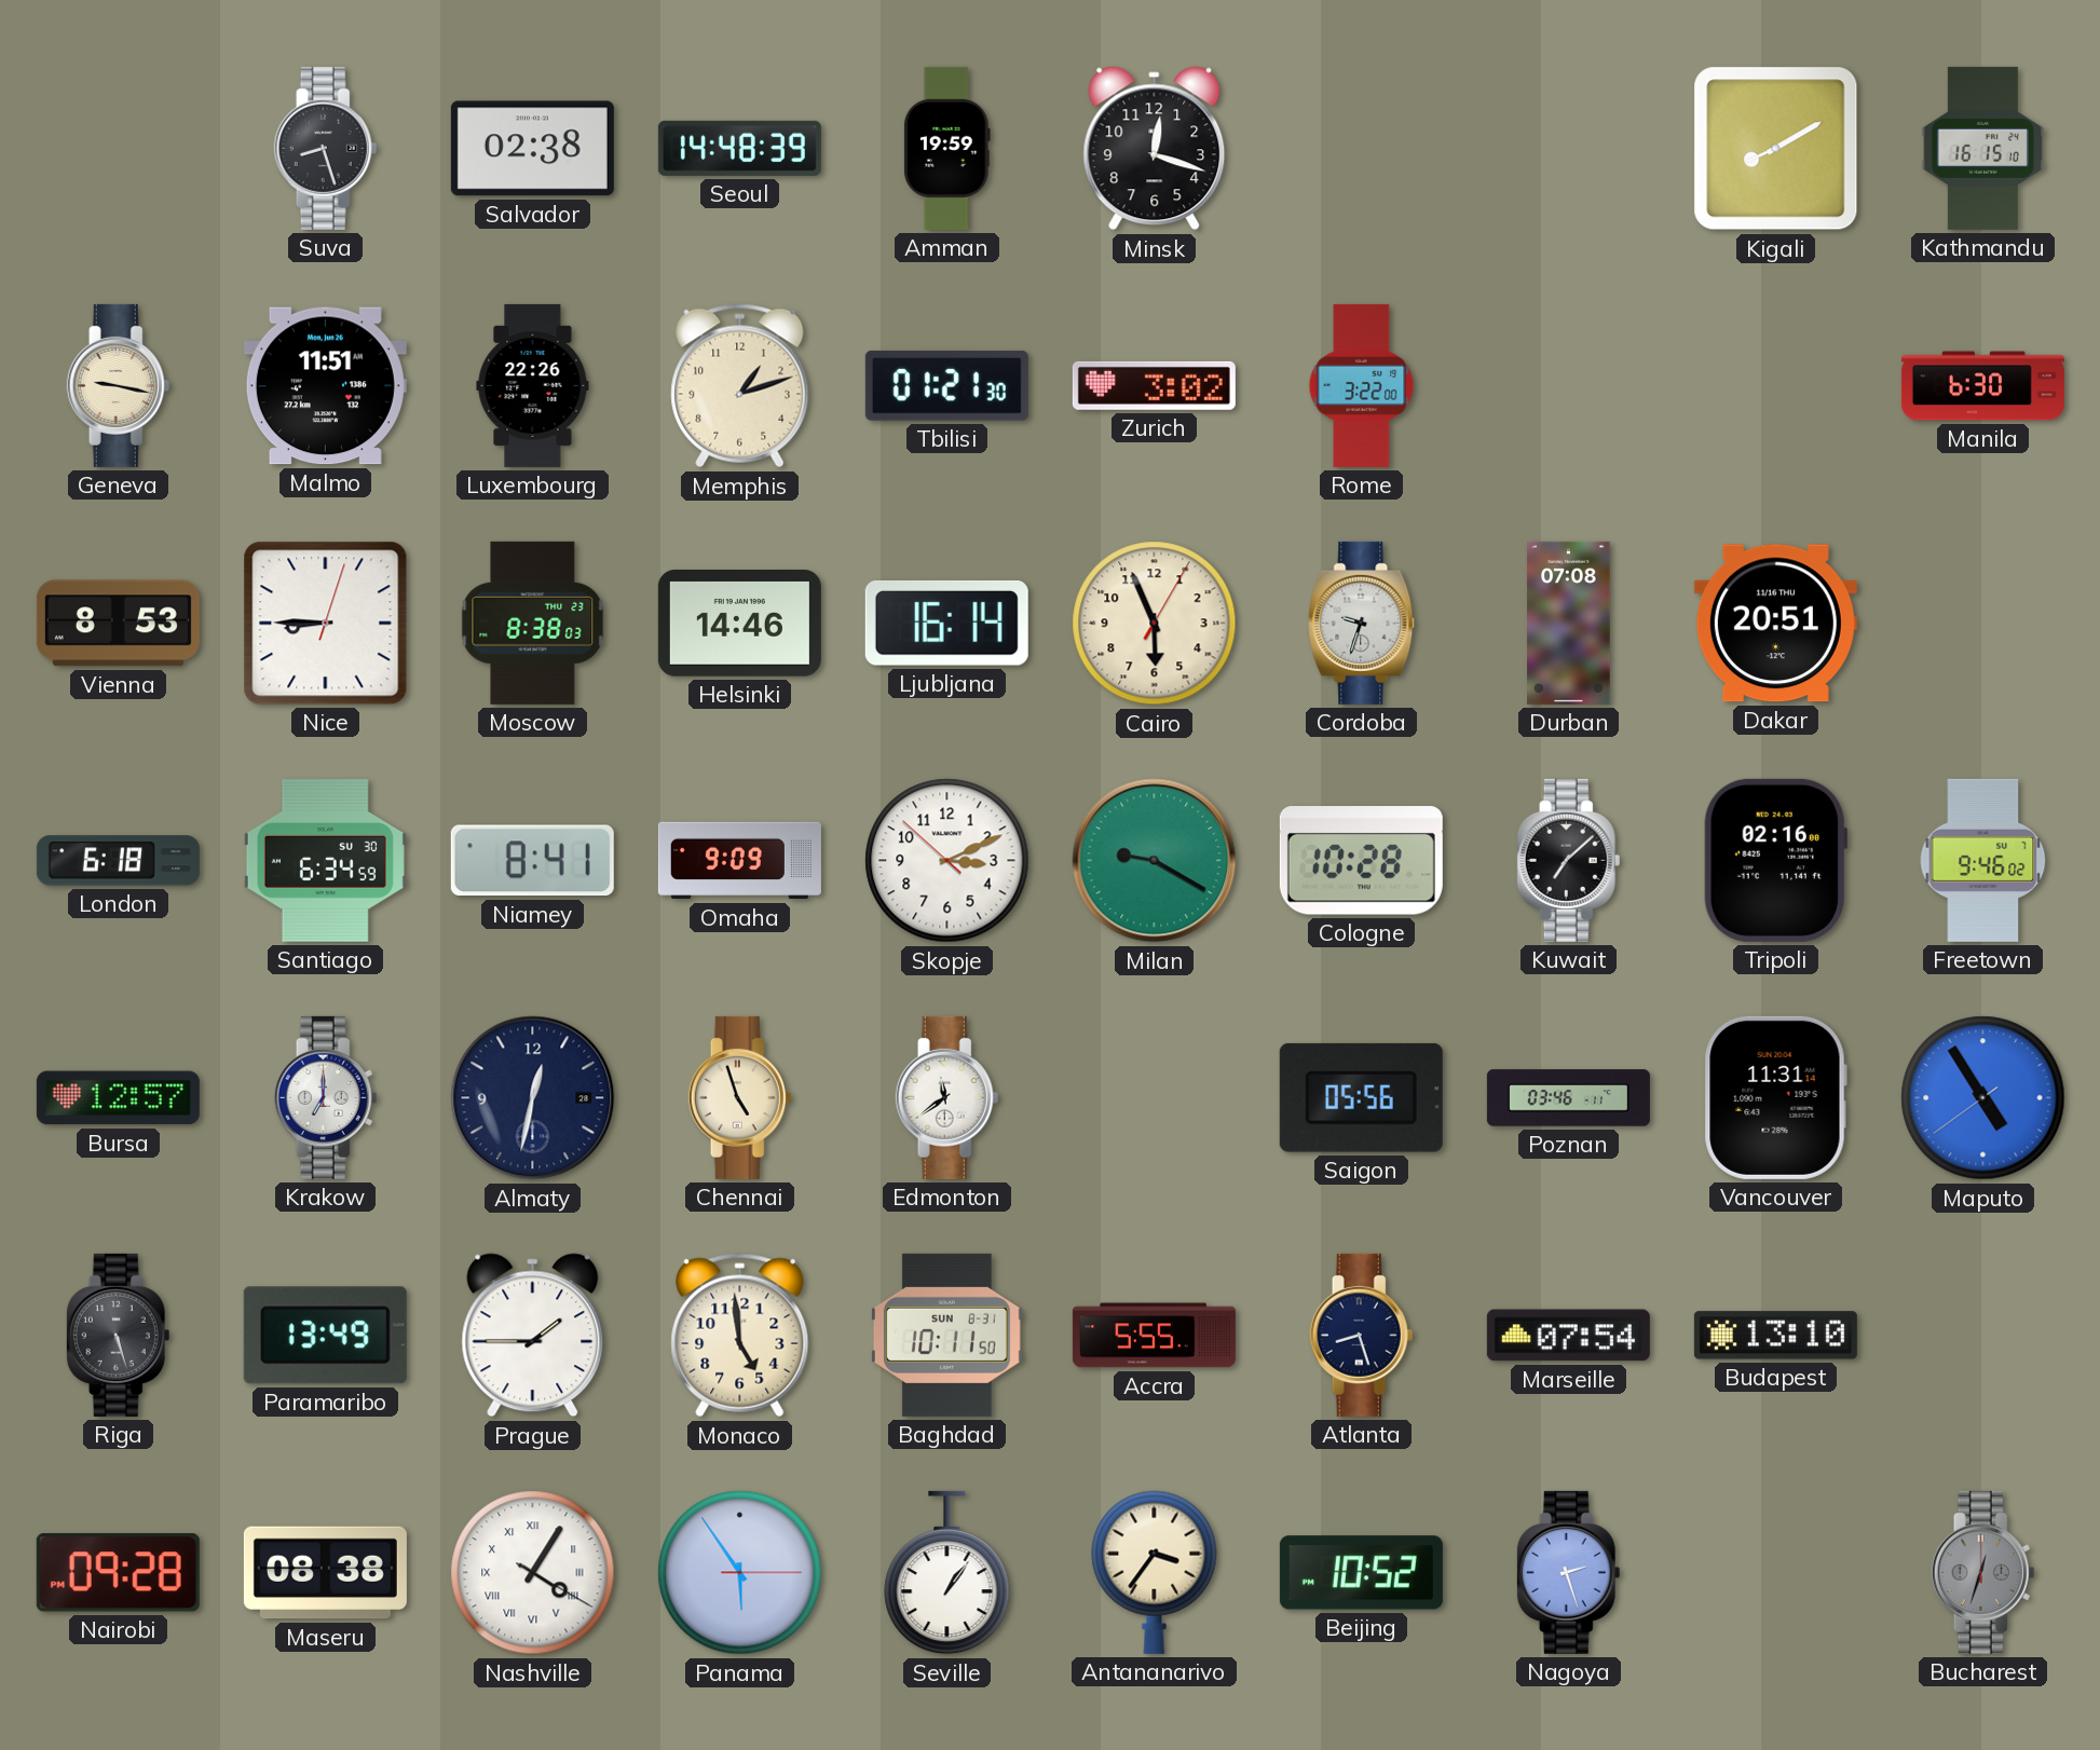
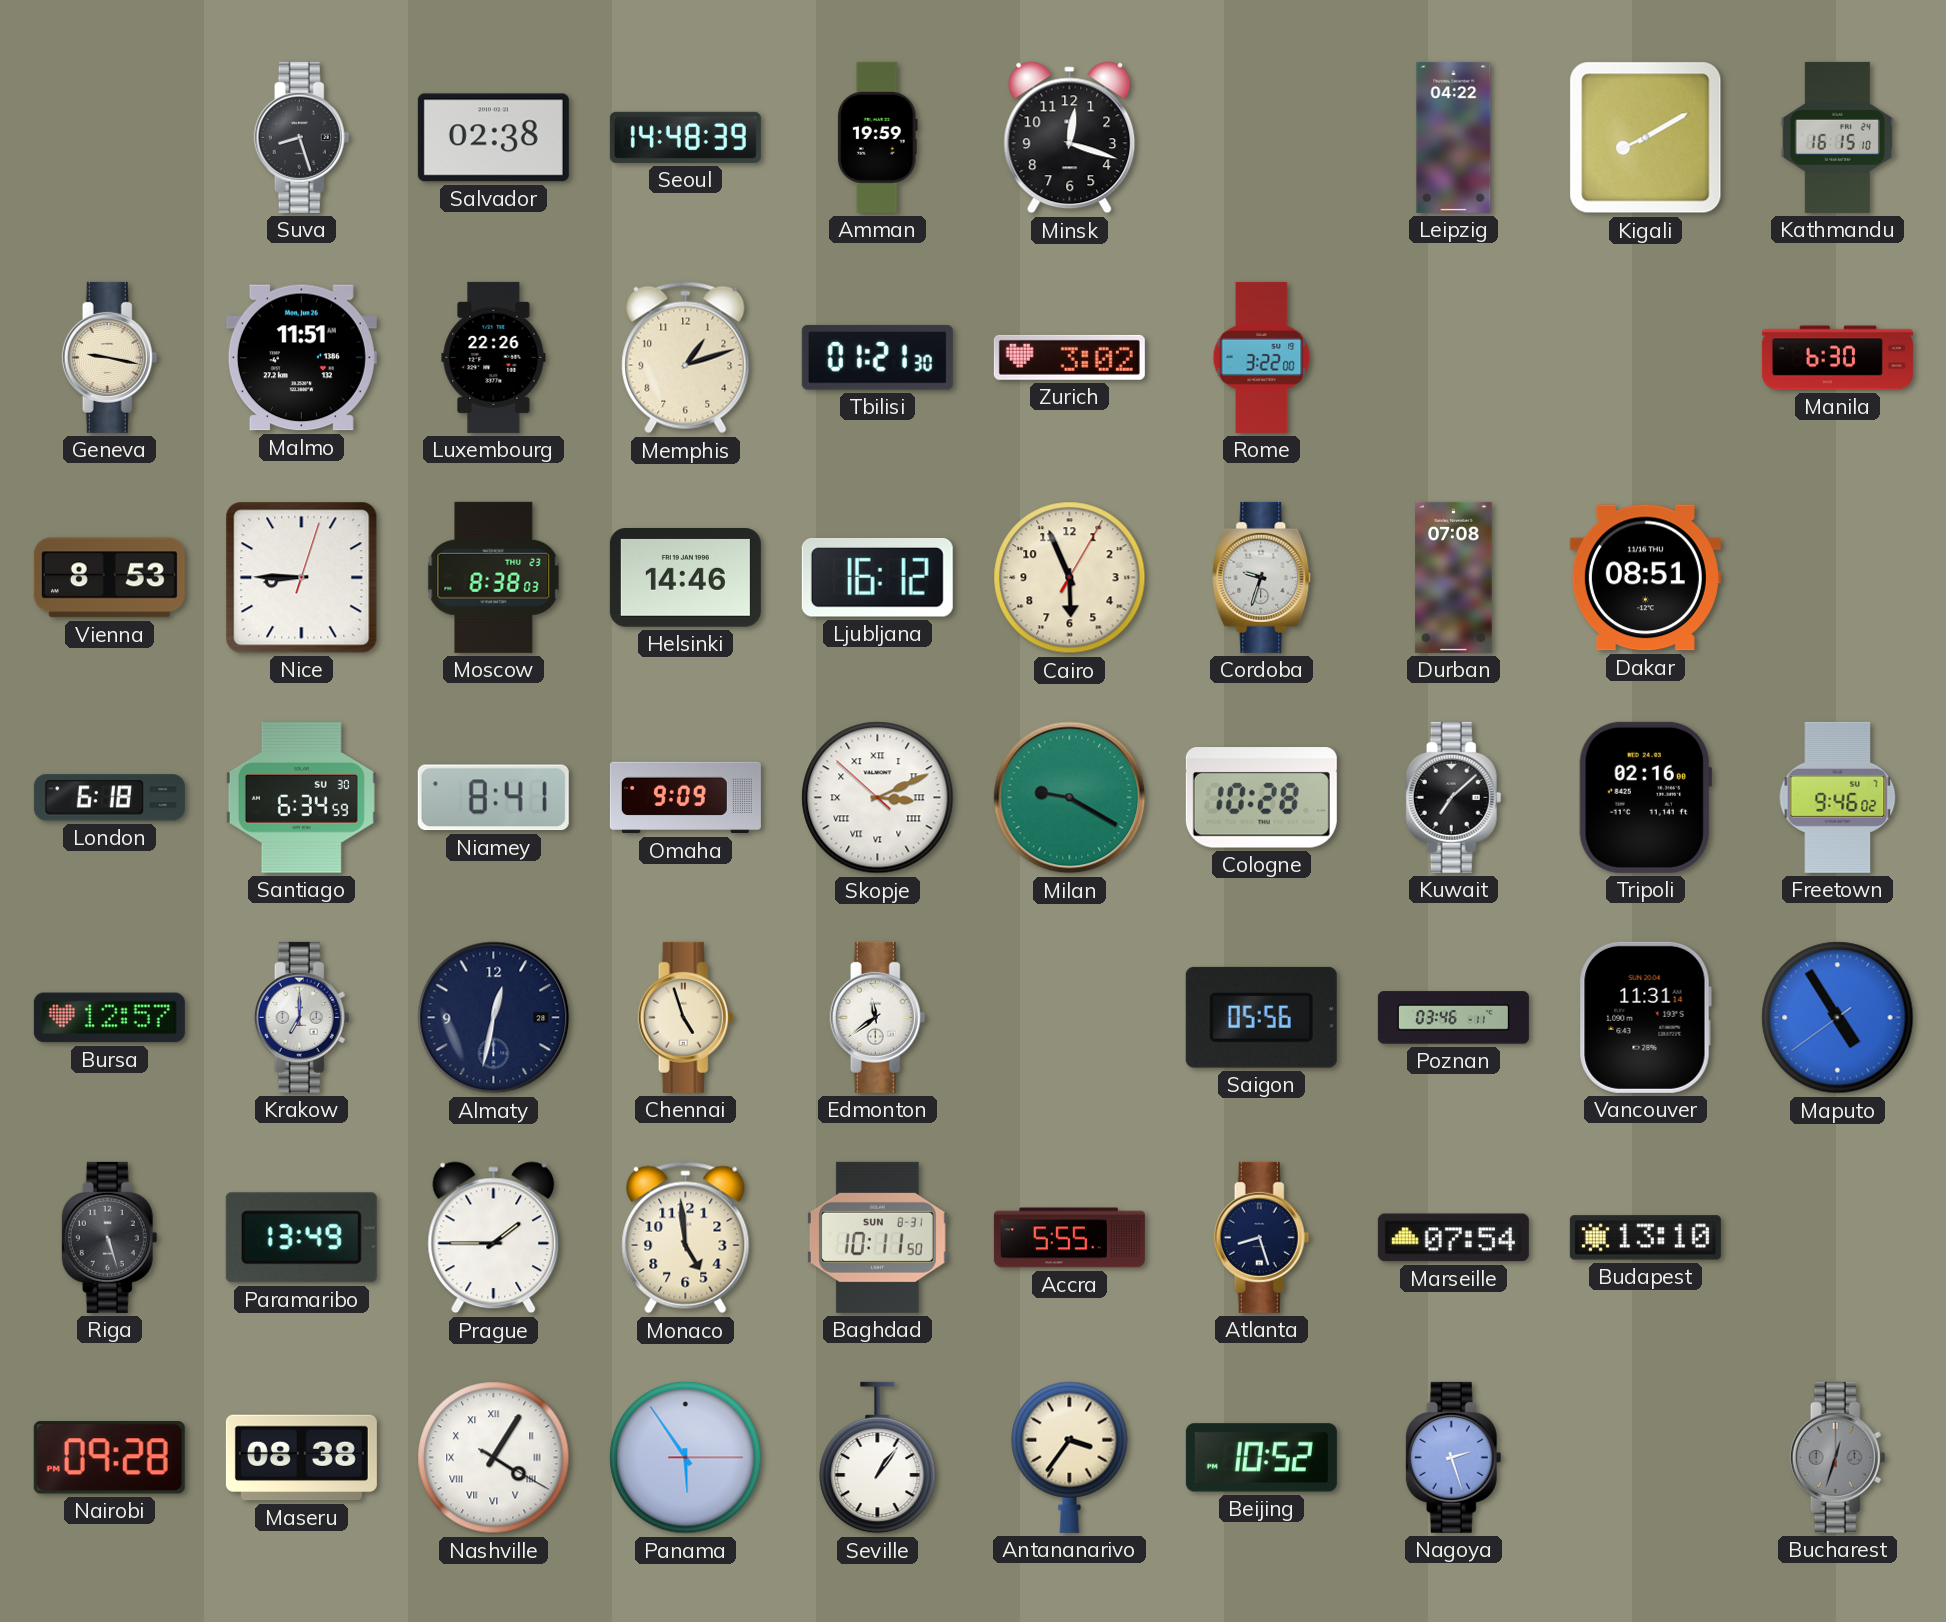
Leipzig: none -> 04:22 (1454, 137)
Ljubljana: 16:14 -> 16:12 (877, 577)
Dakar: 20:51 -> 08:51 (1645, 578)
Skopje numerals: Arabic -> Roman (878, 798)
